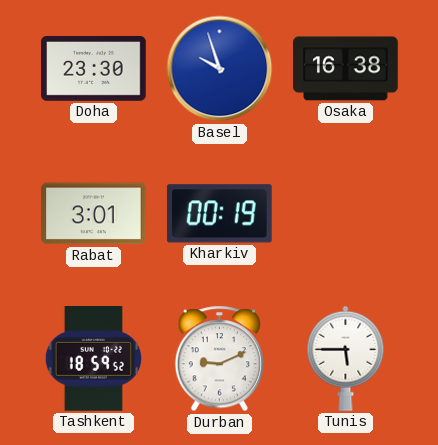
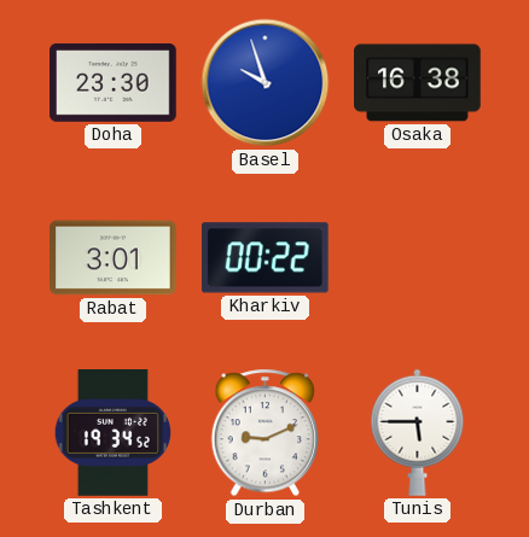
Kharkiv: 00:19 -> 00:22 (264, 258)
Tashkent: 18:59 -> 19:34 (112, 433)
